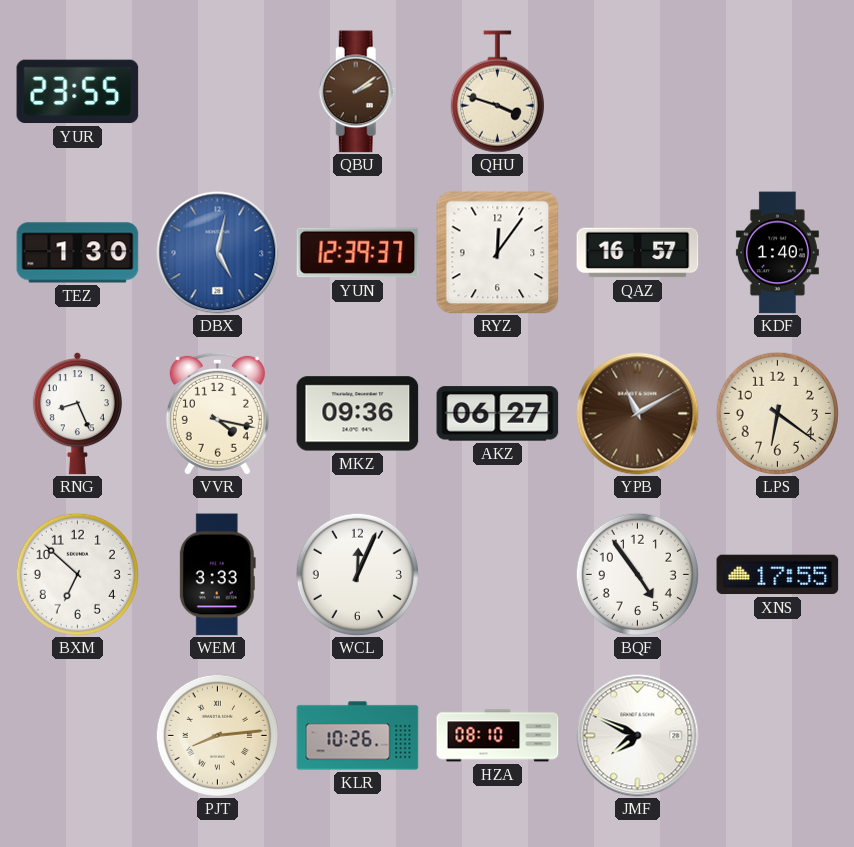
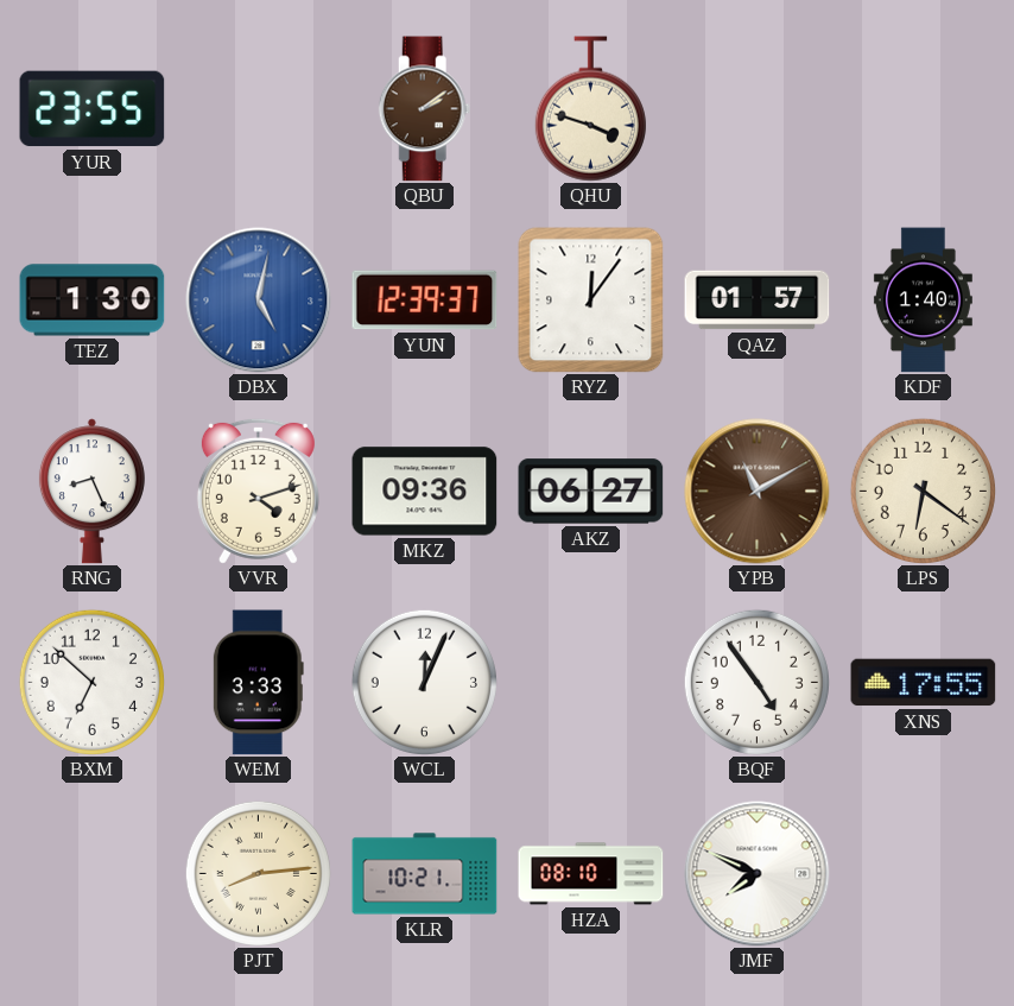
QAZ: 16:57 -> 01:57 (758, 300)
VVR: 4:17 -> 4:12 (258, 491)
KLR: 10:26 -> 10:21 (425, 874)
